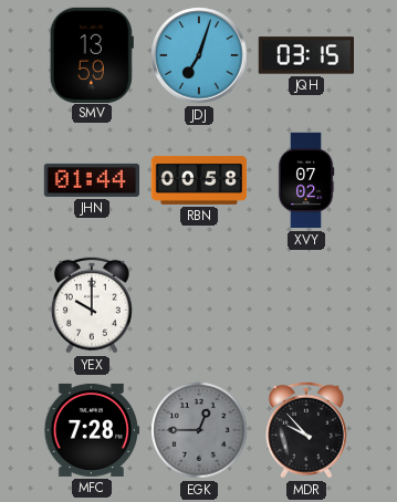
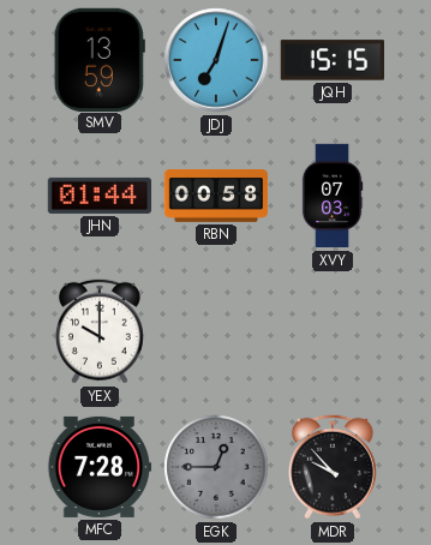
JQH: 03:15 -> 15:15 (331, 60)
XVY: 07:02 -> 07:03 (333, 196)
